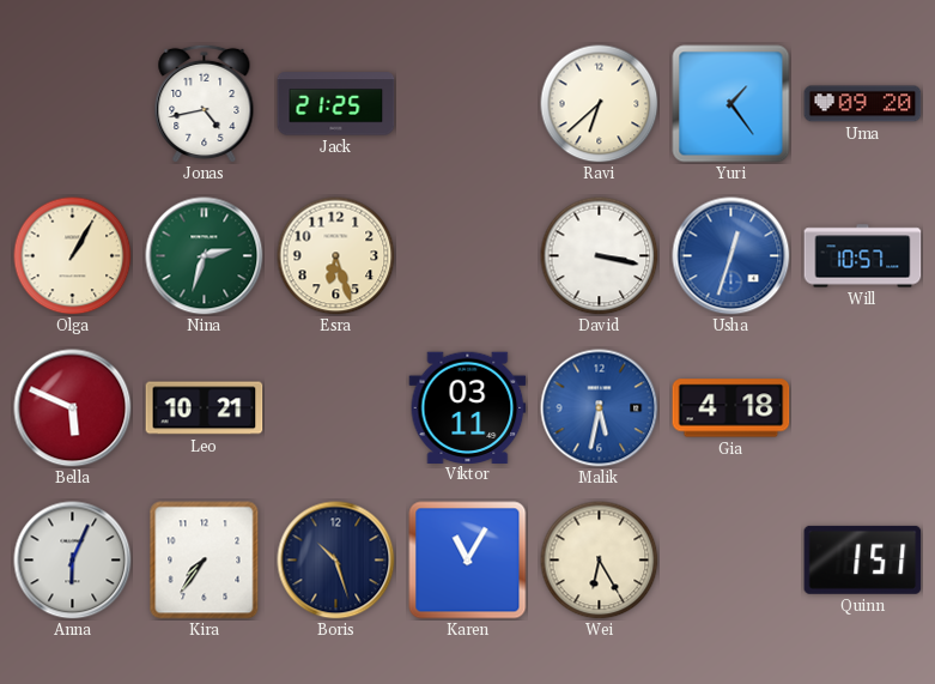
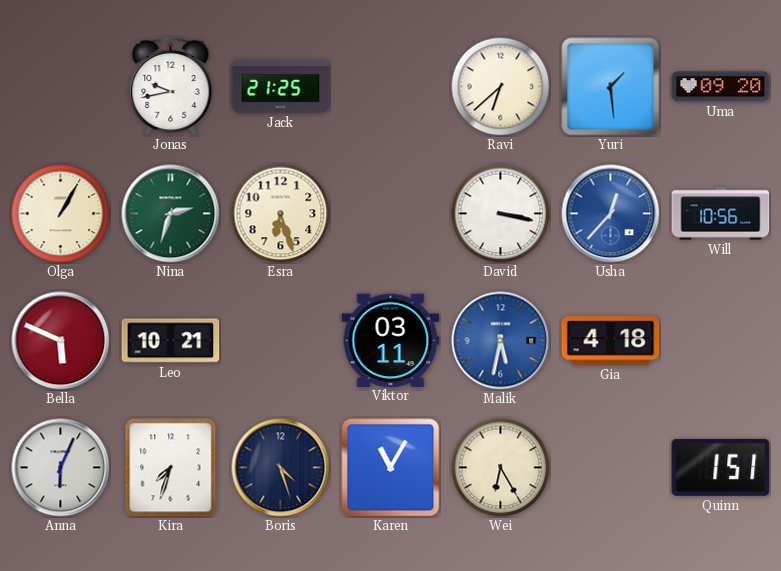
Jonas: 4:43 -> 9:43 (171, 86)
Yuri: 1:24 -> 1:29 (611, 87)
Usha: 12:33 -> 12:37 (611, 214)
Will: 10:57 -> 10:56 (721, 214)
Kira: 7:36 -> 7:33 (171, 468)
Boris: 10:27 -> 4:27 (281, 468)
